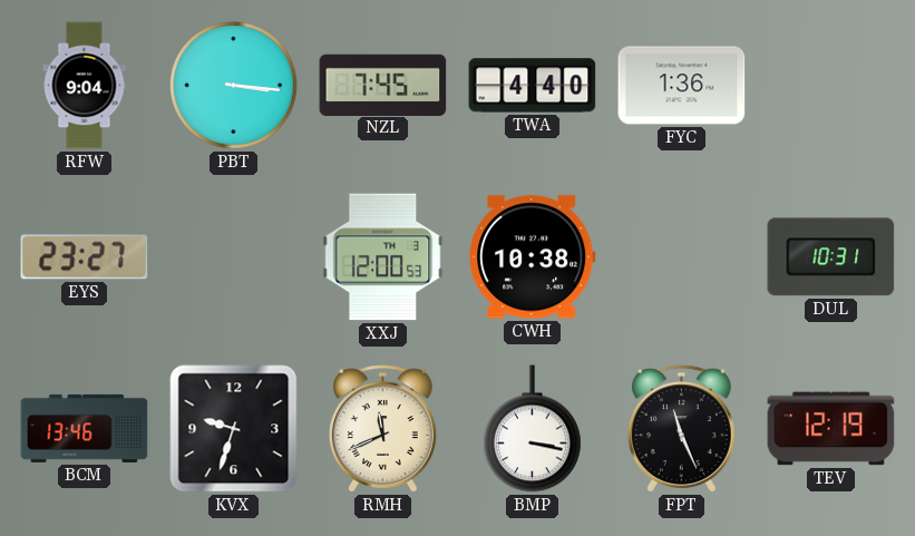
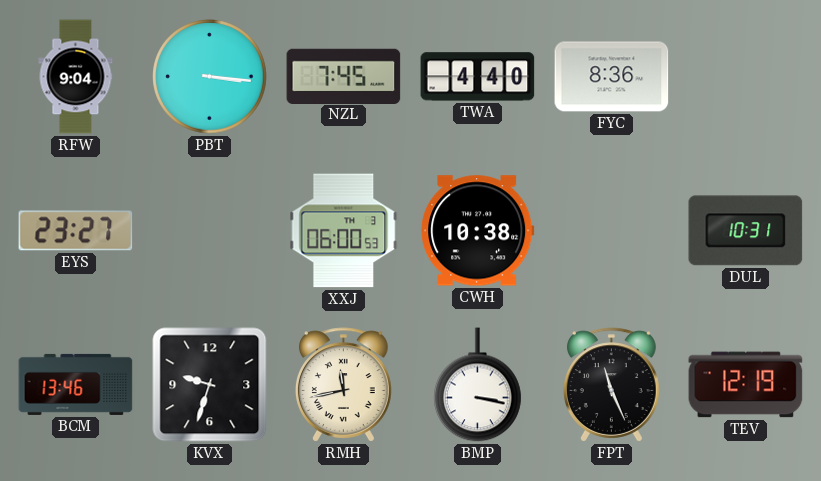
FYC: 1:36 -> 8:36 (612, 77)
XXJ: 12:00 -> 06:00 (344, 231)
RMH: 11:41 -> 11:43 (343, 385)
